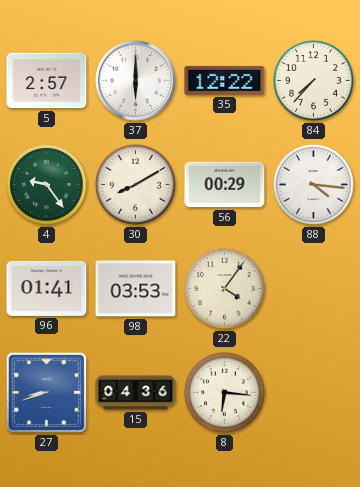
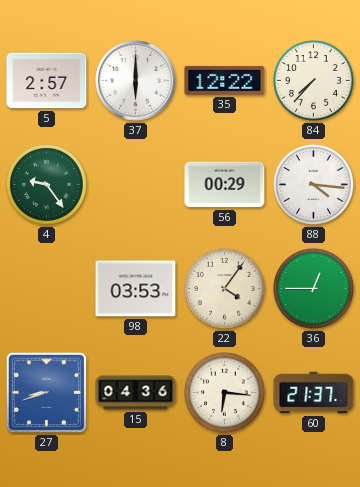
30: 8:10 -> none (136, 185)
96: 01:41 -> none (47, 288)
36: none -> 12:45 (314, 289)
60: none -> 21:37 (314, 393)
